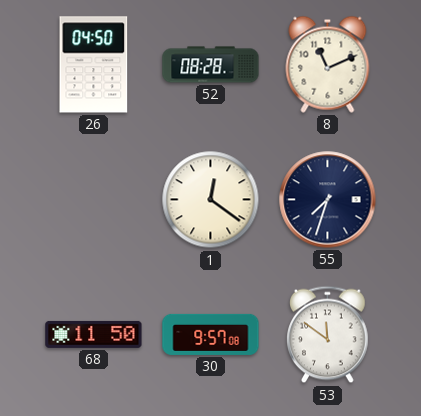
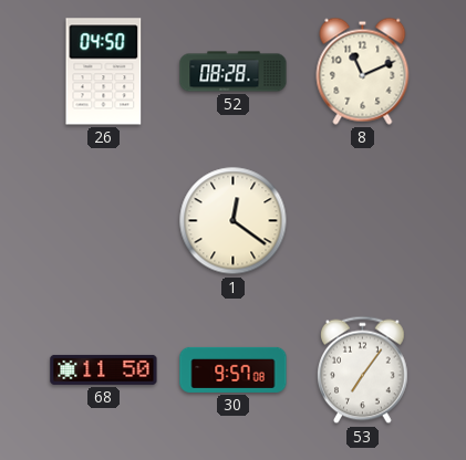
55: 7:33 -> none (328, 200)
53: 11:51 -> 7:06 (363, 370)
